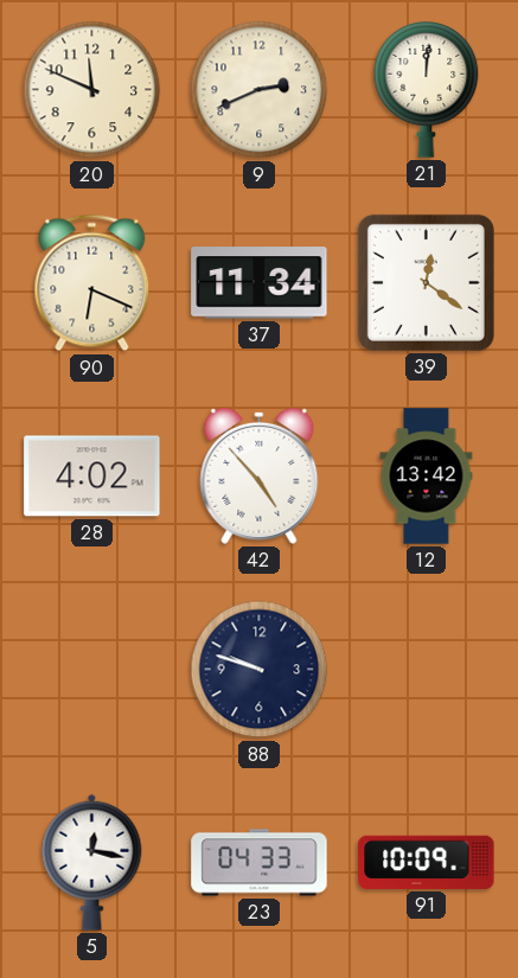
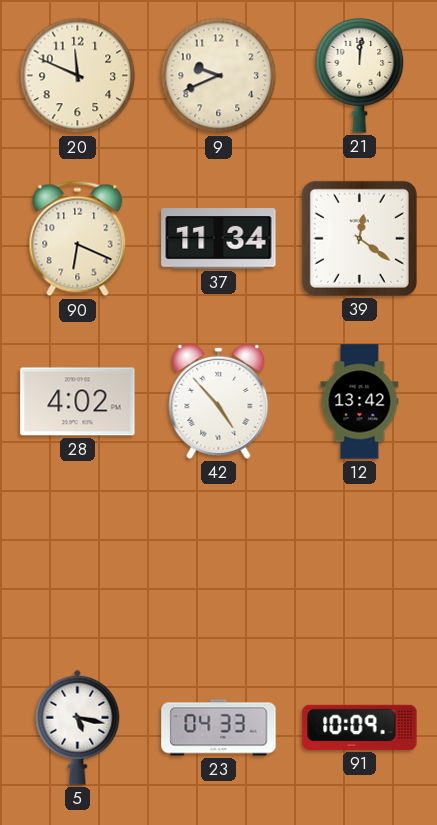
9: 2:41 -> 9:41 (219, 76)
88: 9:48 -> none (260, 670)
5: 12:17 -> 5:17 (78, 727)
